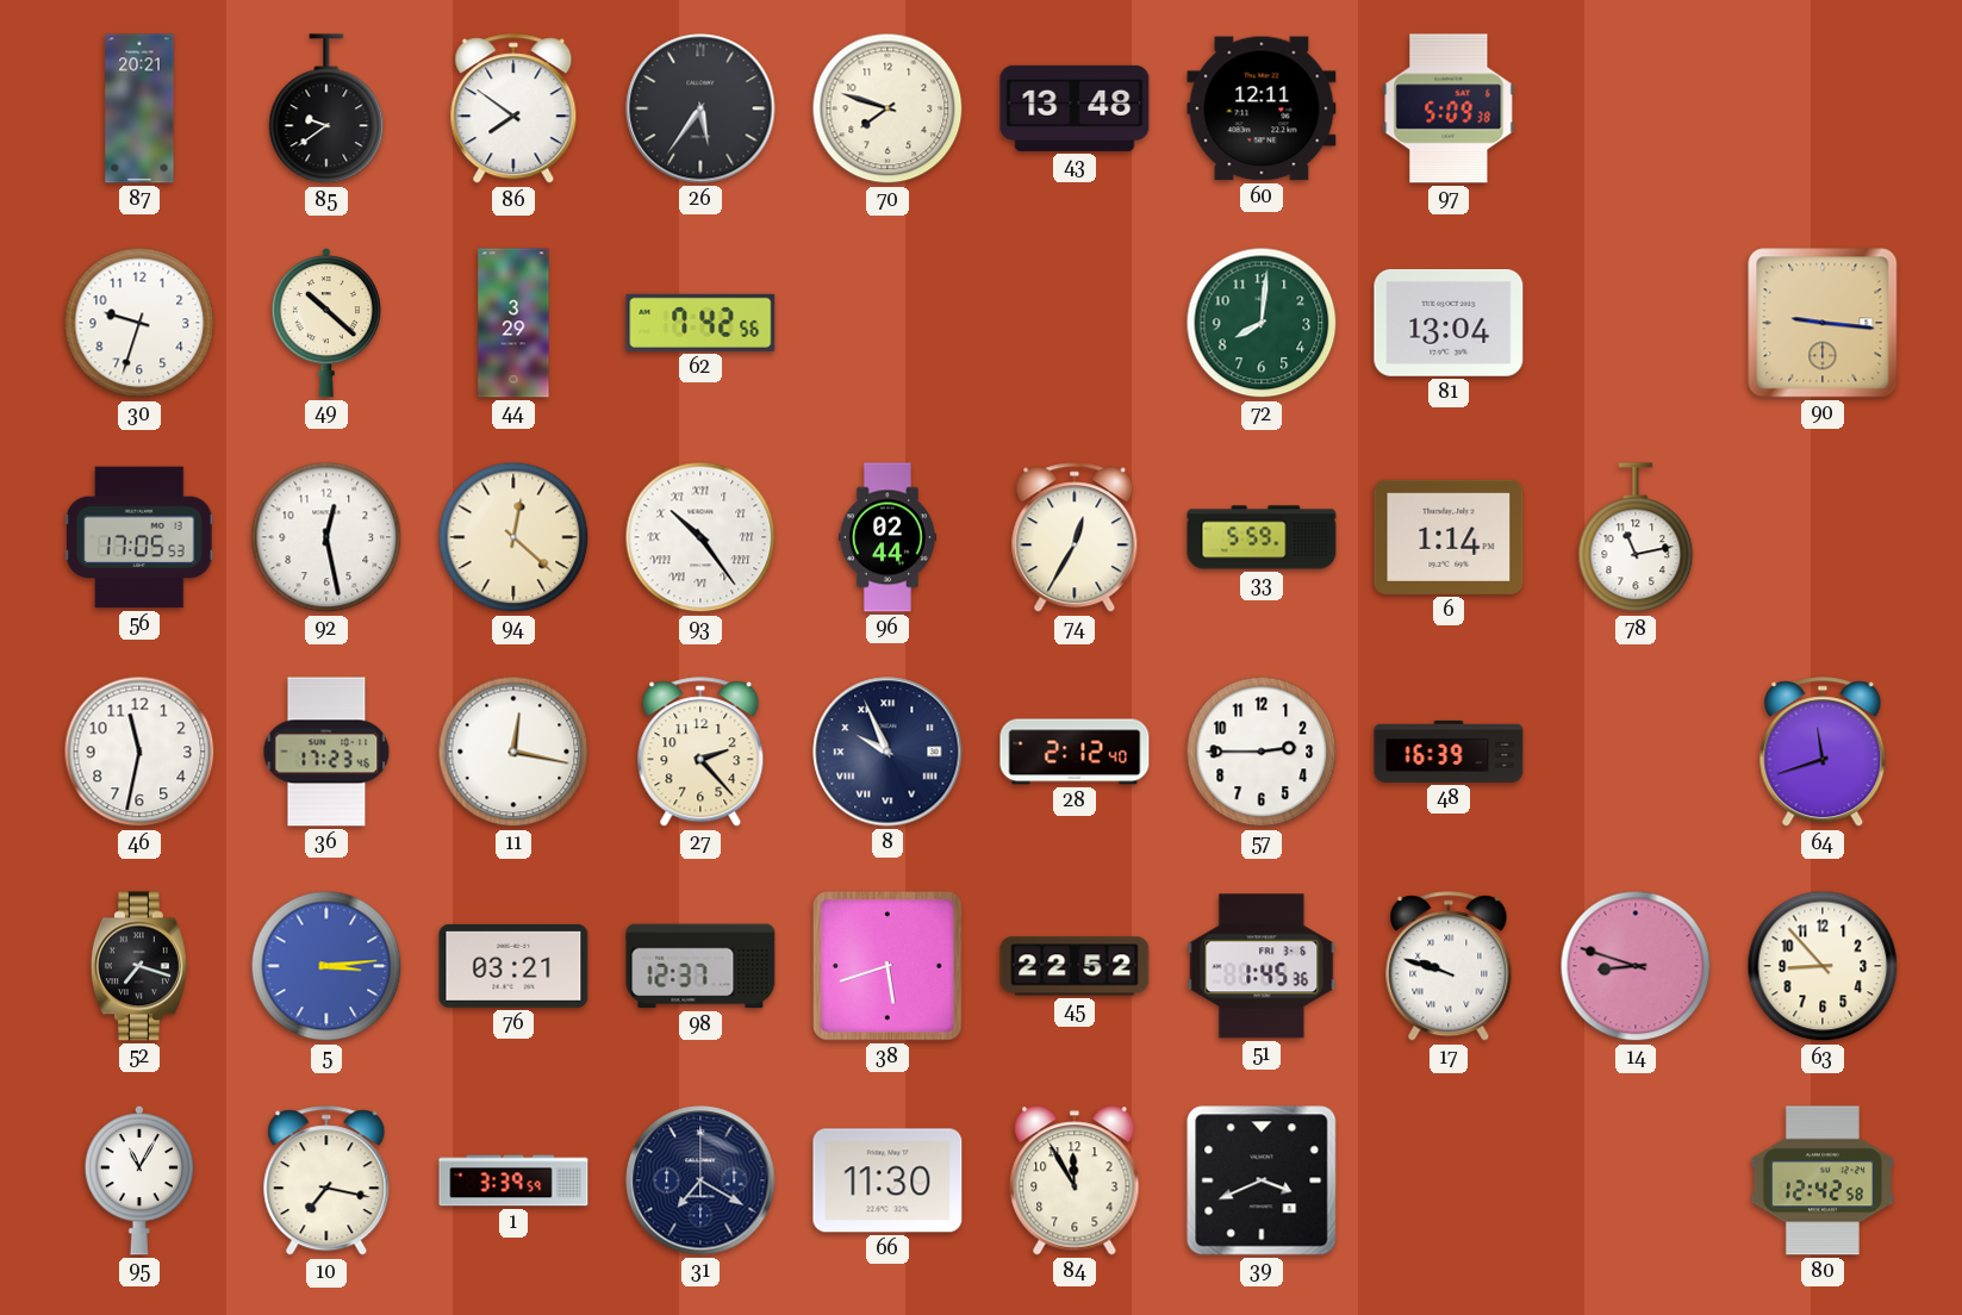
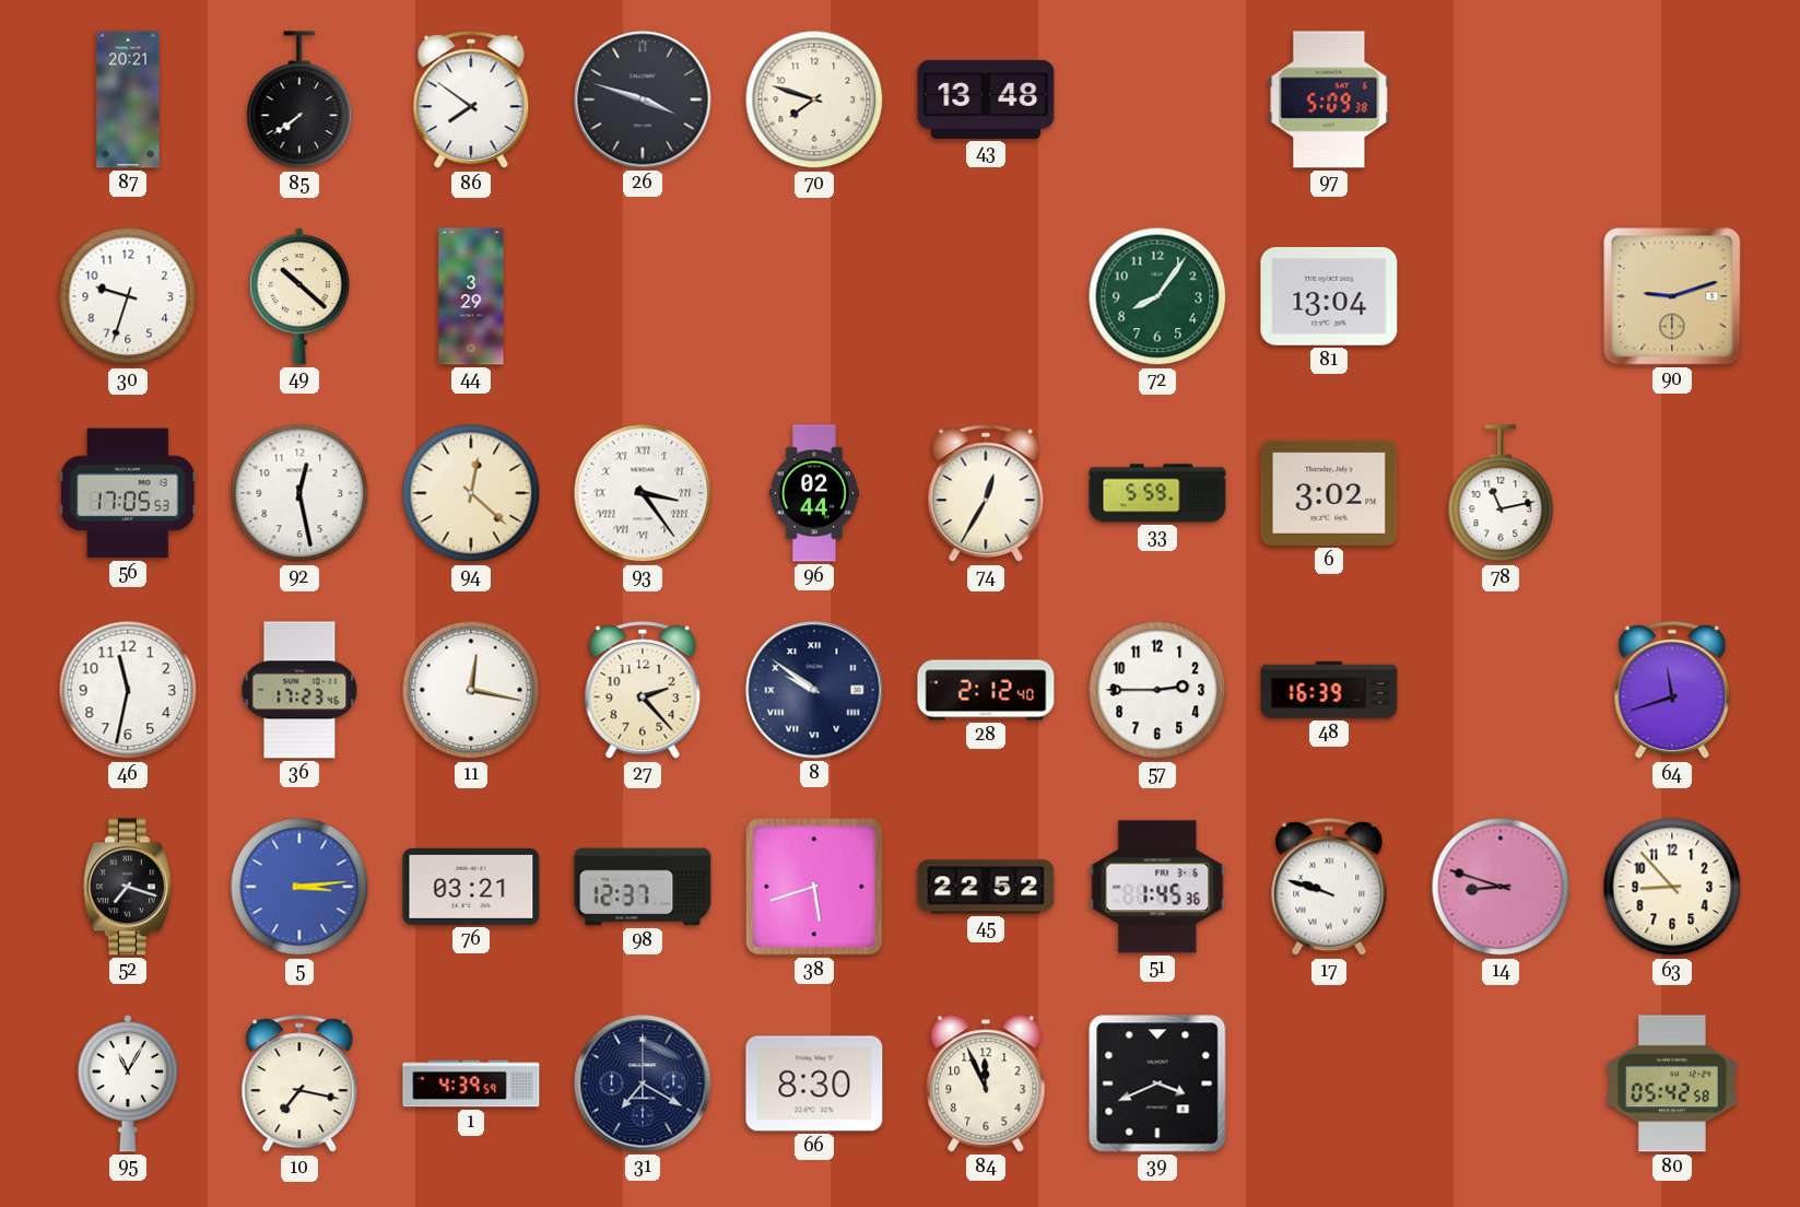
85: 9:39 -> 7:39 (299, 101)
26: 5:36 -> 3:48 (643, 99)
60: 12:11 -> none (1262, 108)
62: 7:42 -> none (700, 323)
72: 8:01 -> 8:06 (1157, 296)
90: 9:16 -> 9:12 (1672, 296)
93: 10:24 -> 3:24 (643, 493)
6: 1:14 -> 3:02 (1329, 493)
8: 9:56 -> 9:51 (814, 690)
1: 3:39 -> 4:39 (471, 1083)
66: 11:30 -> 8:30 (814, 1083)
84: 11:55 -> 11:56 (986, 1083)
80: 12:42 -> 05:42 (1672, 1083)
